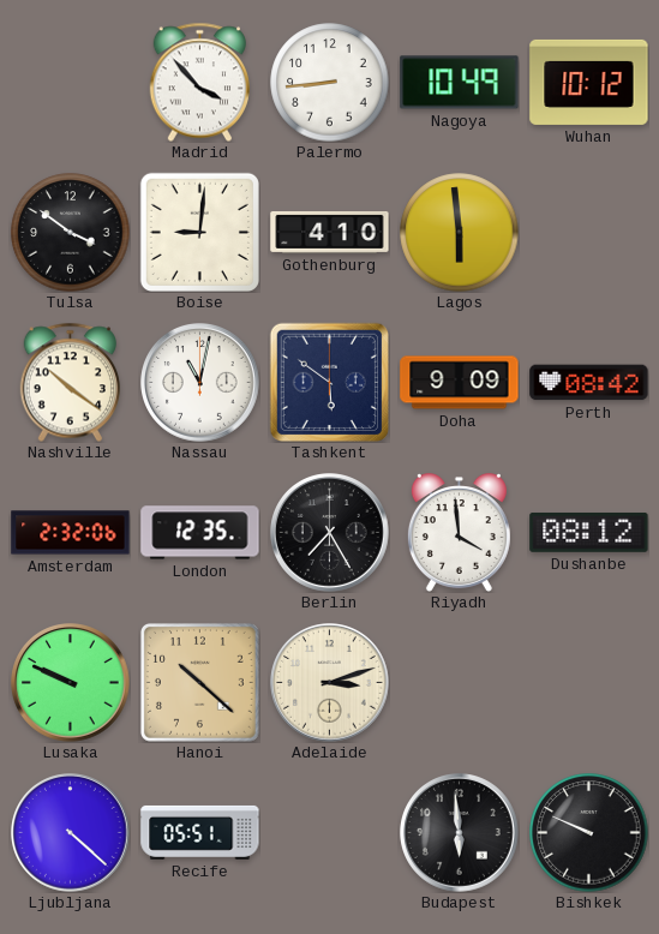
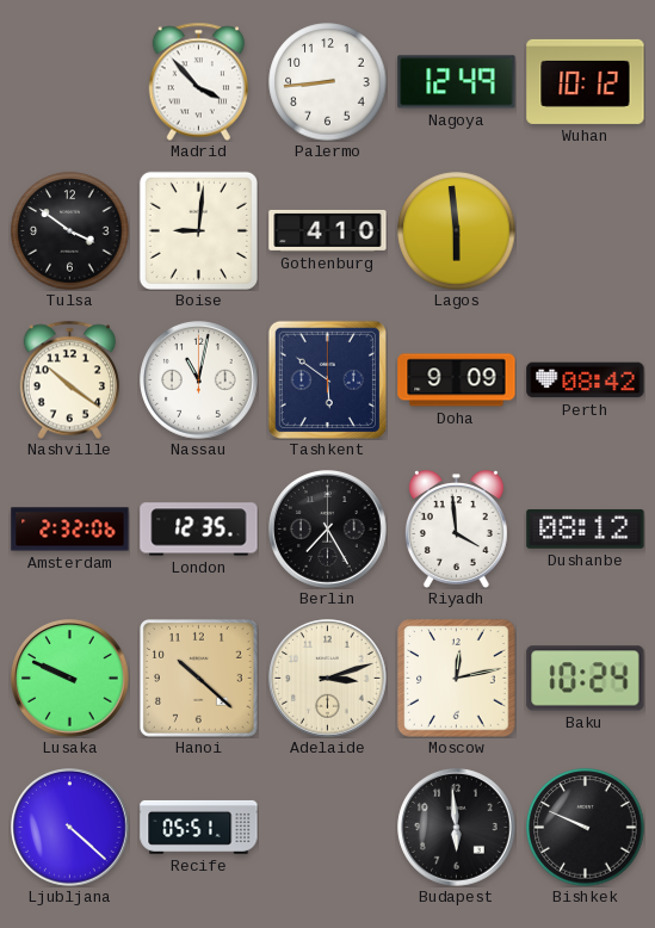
Nagoya: 10:49 -> 12:49 (457, 82)
Moscow: none -> 12:13 (457, 679)
Baku: none -> 10:24 (586, 679)
